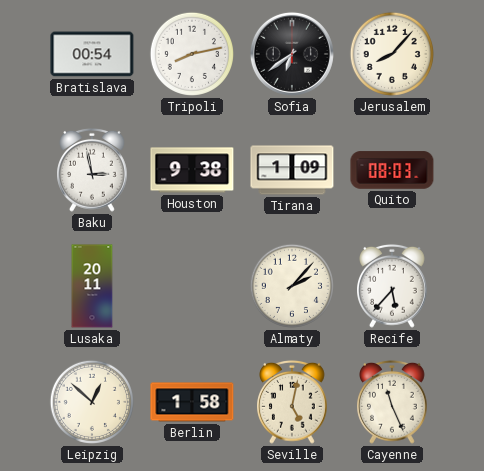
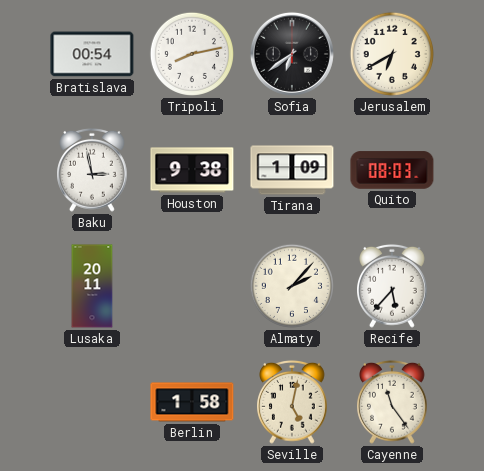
Jerusalem: 8:07 -> 6:40 (392, 54)
Leipzig: 12:52 -> none (92, 402)
Cayenne: 11:26 -> 11:24 (393, 402)
